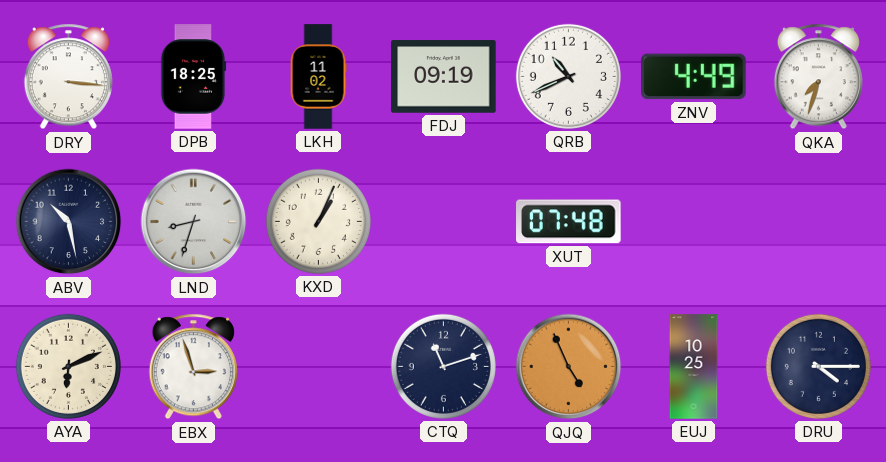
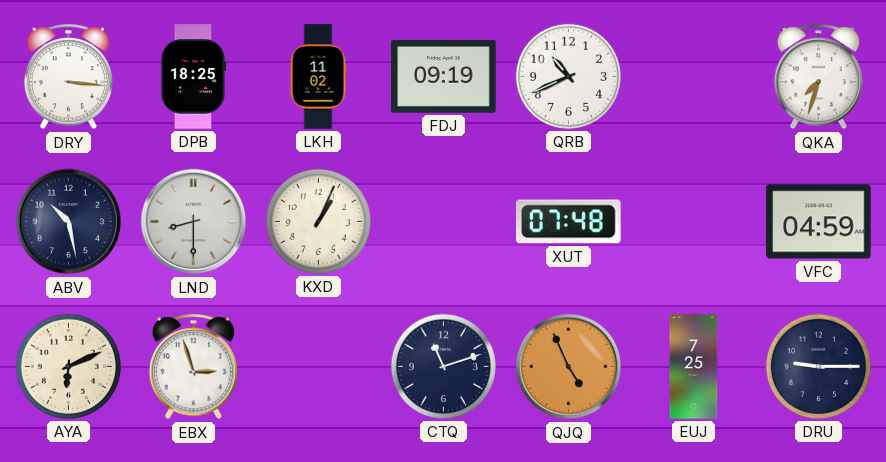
ZNV: 4:49 -> none (694, 77)
LND: 8:33 -> 8:30 (194, 222)
VFC: none -> 04:59 (819, 222)
EUJ: 10:25 -> 7:25 (694, 367)
DRU: 4:15 -> 9:15 (818, 366)
